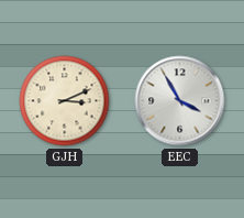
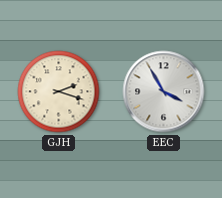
GJH: 3:11 -> 2:18 (59, 92)
